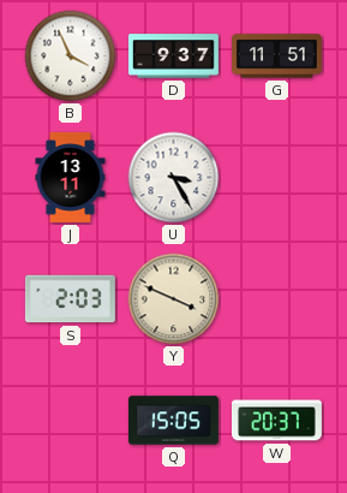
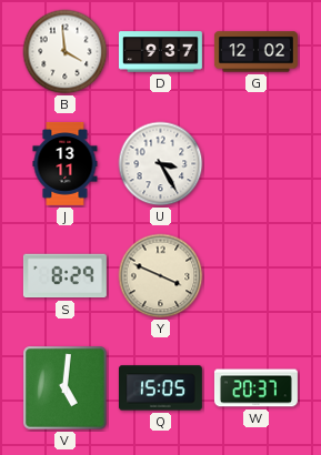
B: 3:56 -> 3:59 (66, 52)
G: 11:51 -> 12:02 (255, 52)
S: 2:03 -> 8:29 (64, 276)
V: none -> 5:01 (66, 388)
